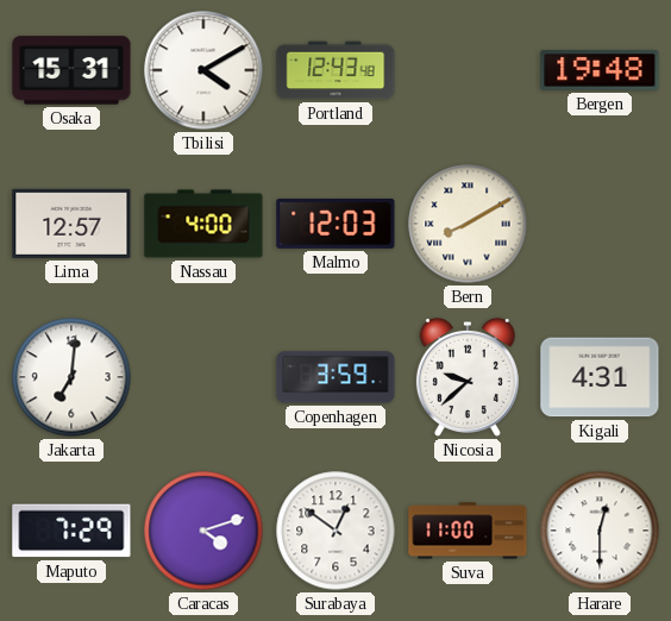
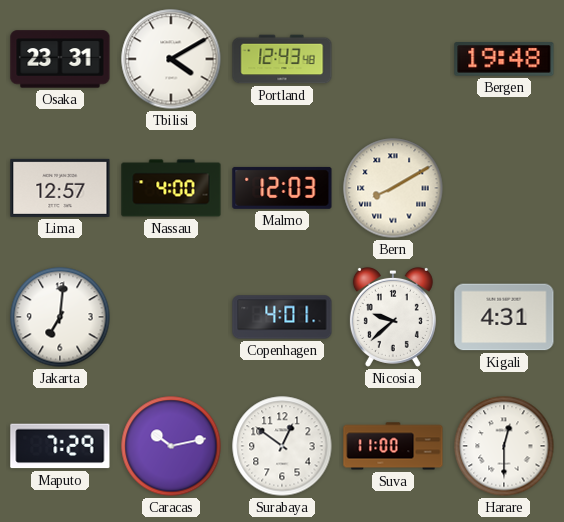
Osaka: 15:31 -> 23:31 (60, 59)
Copenhagen: 3:59 -> 4:01 (282, 317)
Caracas: 4:12 -> 10:13 (171, 446)
